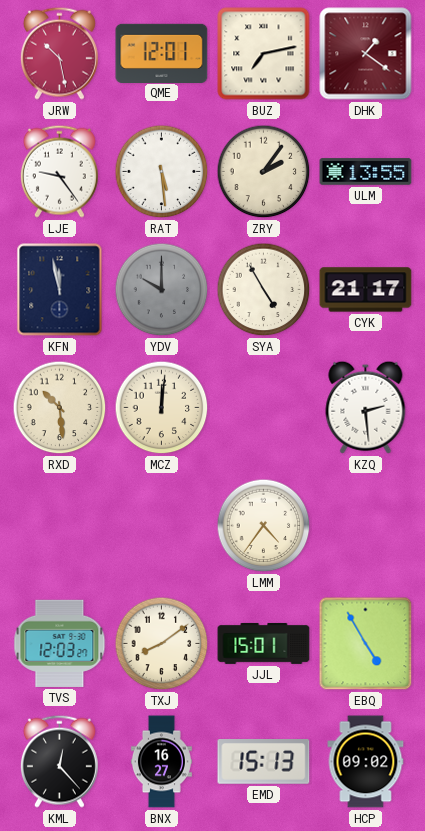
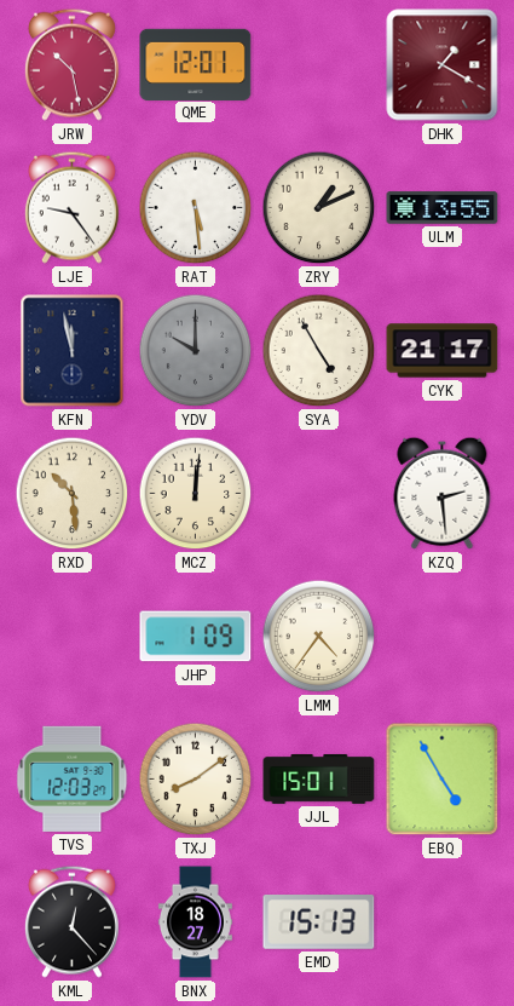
BUZ: 7:13 -> none (264, 54)
DHK: 1:21 -> 1:20 (443, 65)
ZRY: 2:06 -> 1:11 (319, 208)
JHP: none -> 1:09 (196, 637)
BNX: 16:27 -> 18:27 (195, 922)
HCP: 09:02 -> none (366, 762)
